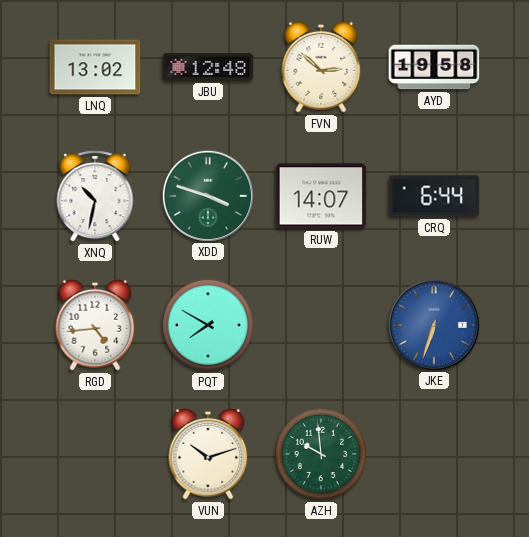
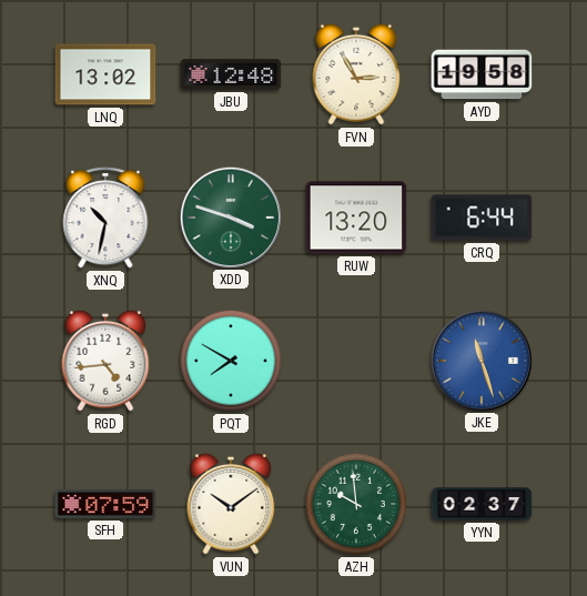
FVN: 2:52 -> 2:55 (356, 74)
RUW: 14:07 -> 13:20 (356, 218)
JKE: 6:33 -> 11:27 (480, 360)
SFH: none -> 07:59 (105, 504)
VUN: 10:12 -> 10:09 (231, 504)
YYN: none -> 02:37 (482, 504)
